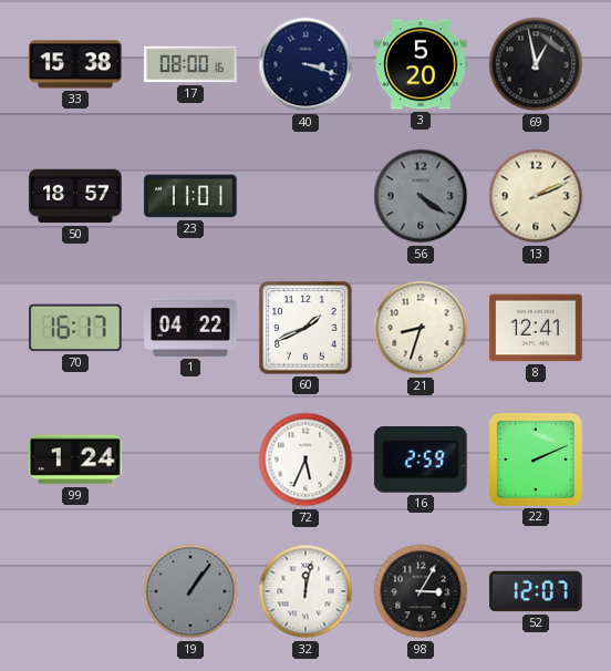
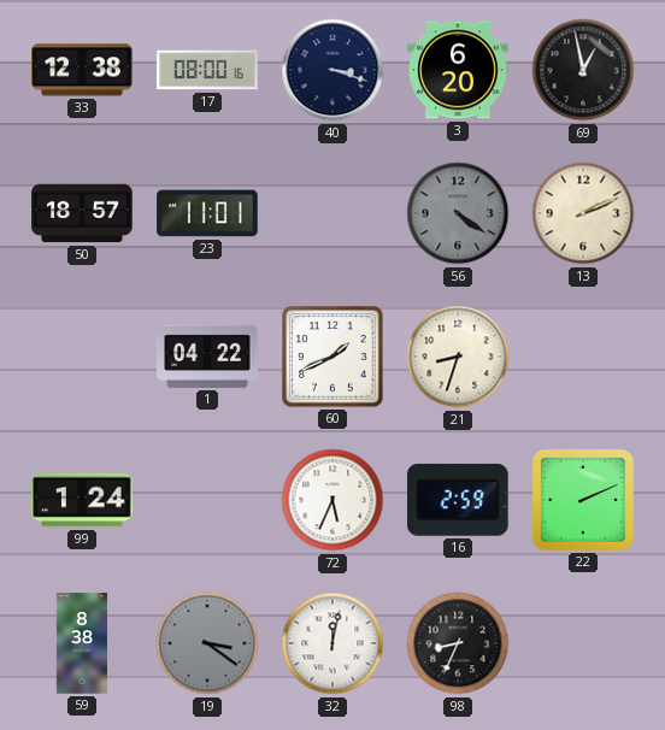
33: 15:38 -> 12:38 (82, 70)
3: 5:20 -> 6:20 (458, 70)
70: 16:17 -> none (75, 328)
8: 12:41 -> none (536, 328)
59: none -> 8:38 (81, 643)
19: 1:06 -> 3:21 (207, 643)
98: 3:05 -> 8:34 (458, 643)
52: 12:07 -> none (536, 591)
